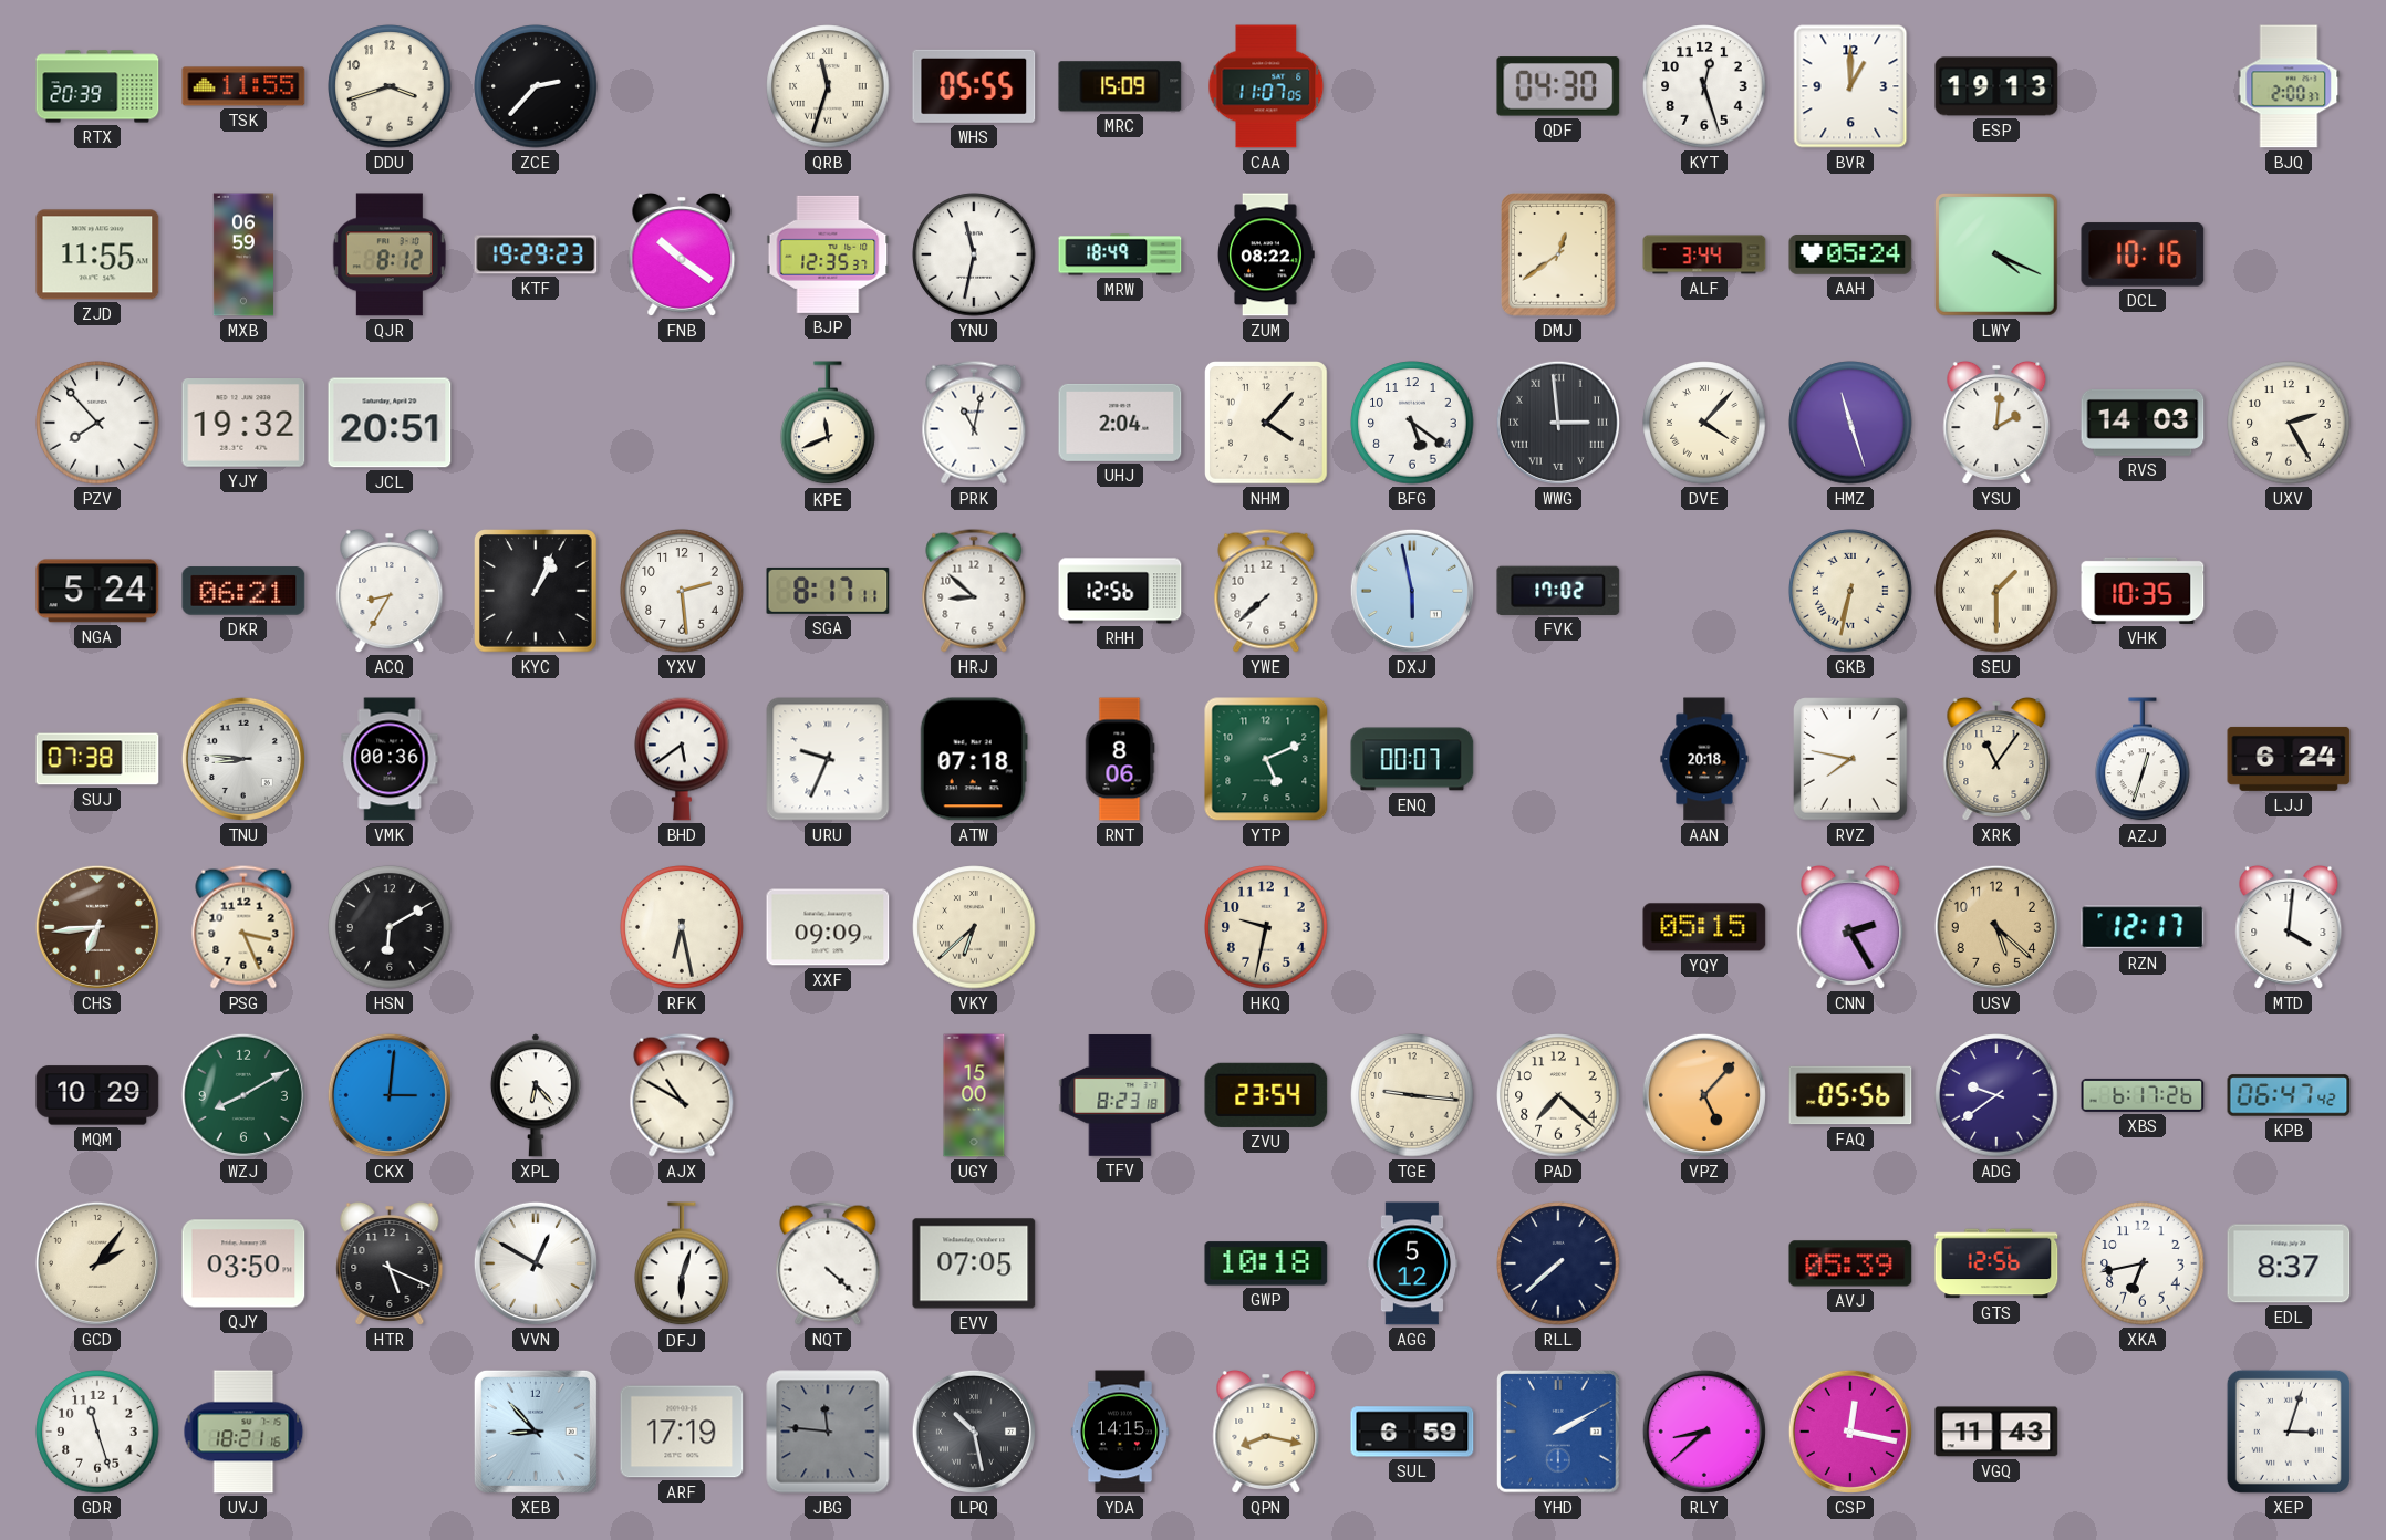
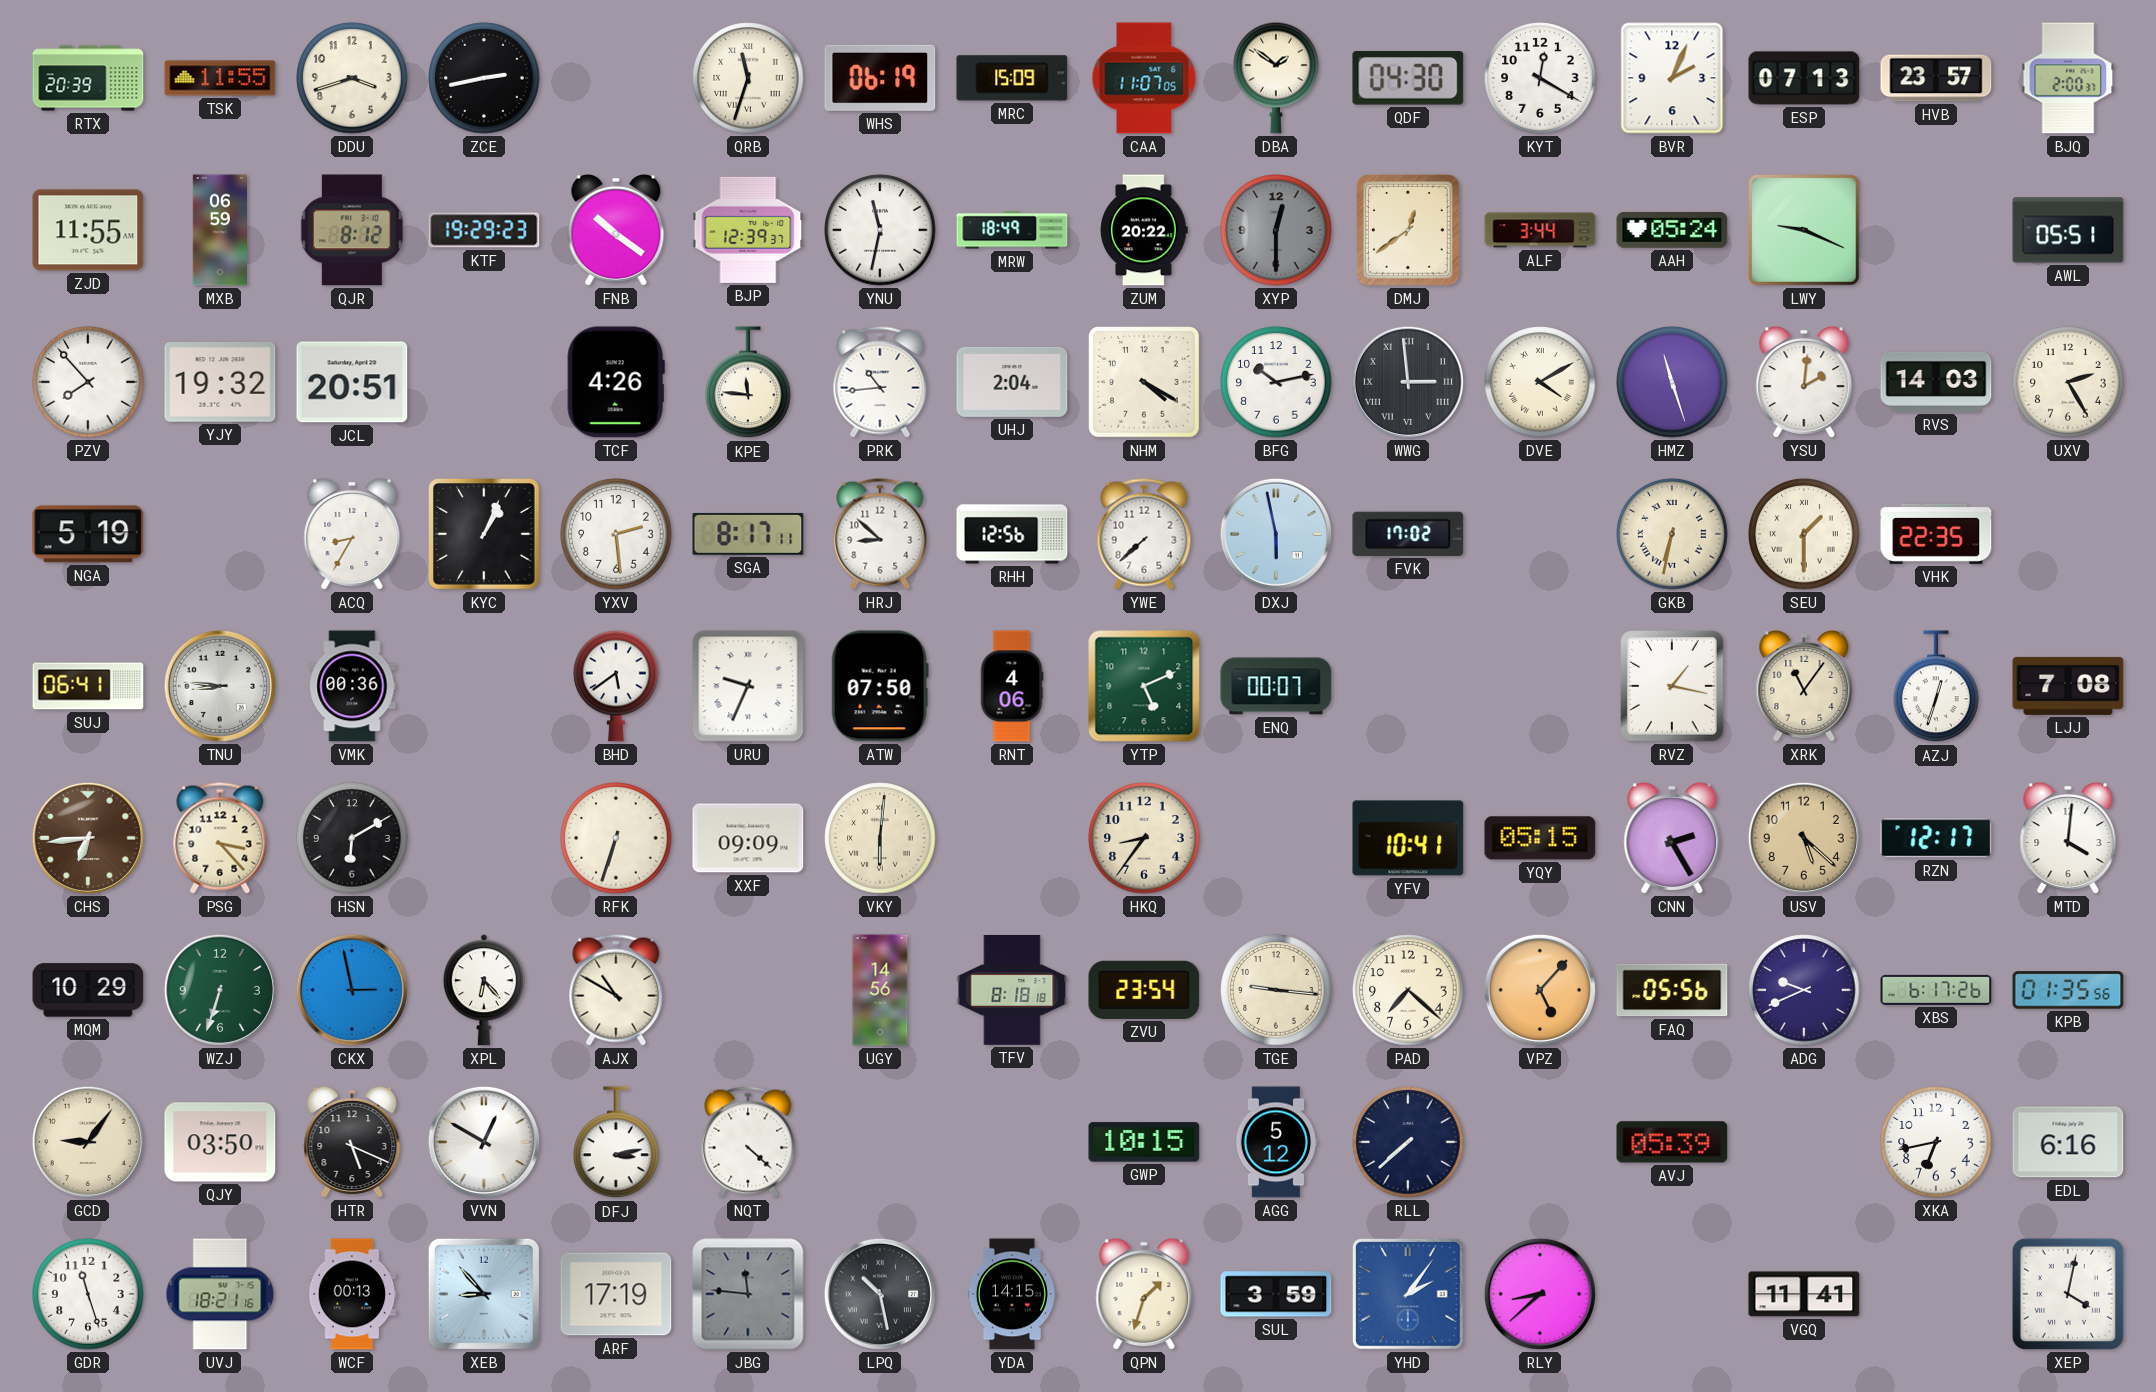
ZCE: 2:37 -> 2:43 (484, 78)
WHS: 05:55 -> 06:19 (880, 78)
DBA: none -> 1:51 (1276, 78)
KYT: 12:27 -> 12:20 (1540, 78)
BVR: 1:00 -> 2:04 (1672, 78)
ESP: 19:13 -> 07:13 (1804, 78)
HVB: none -> 23:57 (1936, 78)
BJP: 12:35 -> 12:39 (748, 230)
ZUM: 08:22 -> 20:22 (1145, 230)
XYP: none -> 12:30 (1276, 230)
LWY: 4:19 -> 9:19 (1805, 231)
DCL: 10:16 -> none (2143, 254)
AWL: none -> 05:51 (2068, 230)
TCF: none -> 4:26 (616, 382)
KPE: 11:41 -> 11:46 (748, 383)
PRK: 11:02 -> 10:44 (880, 382)
NHM: 4:07 -> 4:20 (1145, 383)
BFG: 5:21 -> 10:13 (1276, 382)
DVE: 4:07 -> 4:10 (1540, 382)
NGA: 5:24 -> 5:19 (88, 534)
DKR: 06:21 -> none (243, 591)
VHK: 10:35 -> 22:35 (1936, 534)
SUJ: 07:38 -> 06:41 (88, 686)
ATW: 07:18 -> 07:50 (880, 686)
RNT: 8:06 -> 4:06 (1012, 686)
AAN: 20:18 -> none (1704, 759)
RVZ: 7:47 -> 1:17 (1672, 686)
LJJ: 6:24 -> 7:08 (2068, 686)
PSG: 3:26 -> 3:23 (220, 838)
RFK: 6:28 -> 6:33 (616, 838)
VKY: 6:38 -> 6:01 (880, 838)
HKQ: 9:32 -> 8:36 (1144, 838)
YFV: none -> 10:41 (1408, 838)
WZJ: 8:10 -> 6:33 (220, 990)
CKX: 3:01 -> 2:58 (352, 990)
UGY: 15:00 -> 14:56 (880, 990)
TFV: 8:23 -> 8:18 (1012, 991)
ADG: 9:39 -> 9:41 (1804, 990)
KPB: 06:47 -> 01:35 (2068, 990)
GCD: 2:06 -> 9:06 (88, 1142)
DFJ: 6:03 -> 3:13 (616, 1143)
EVV: 07:05 -> none (974, 1263)
GWP: 10:18 -> 10:15 (1144, 1142)
GTS: 12:56 -> none (1996, 1263)
EDL: 8:37 -> 6:16 (2068, 1142)
WCF: none -> 00:13 (352, 1294)
QPN: 8:17 -> 1:33 (1144, 1294)
SUL: 6:59 -> 3:59 (1276, 1294)
YHD: 2:10 -> 2:06 (1409, 1295)
CSP: 12:17 -> none (1850, 1432)
VGQ: 11:43 -> 11:41 (1804, 1294)
XEP: 3:03 -> 4:02 (2068, 1294)
